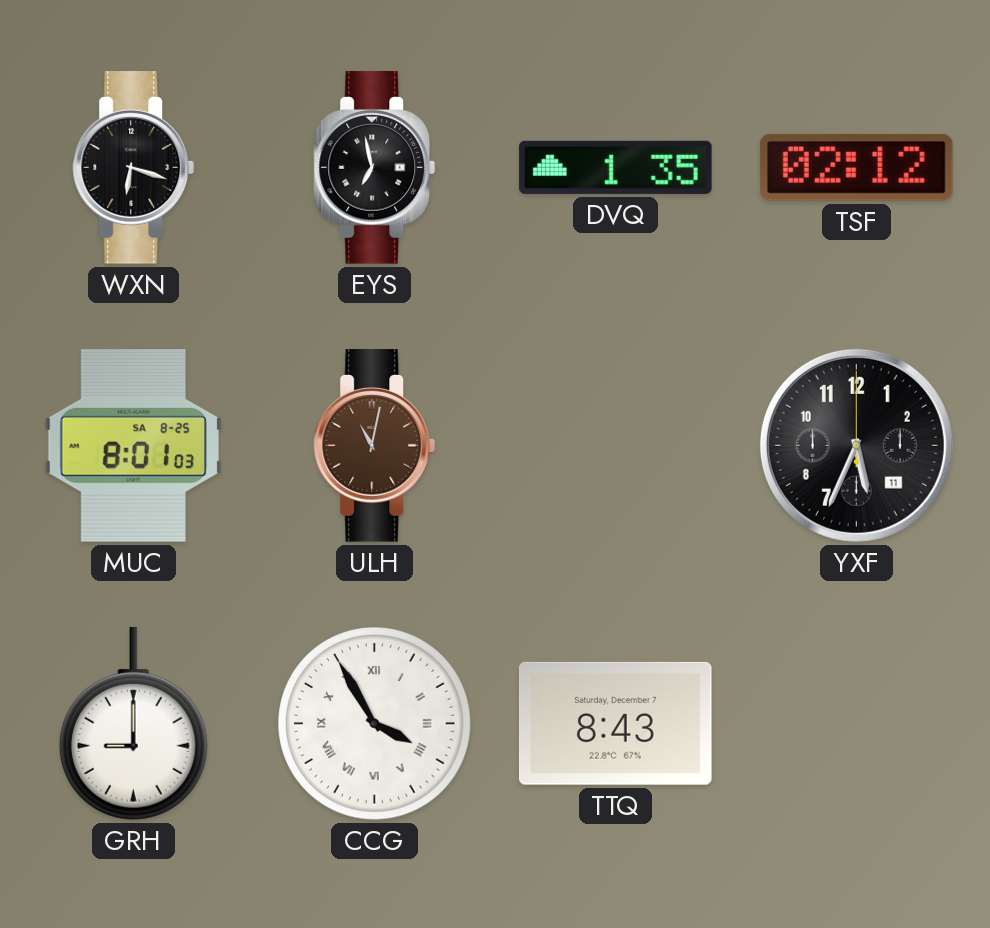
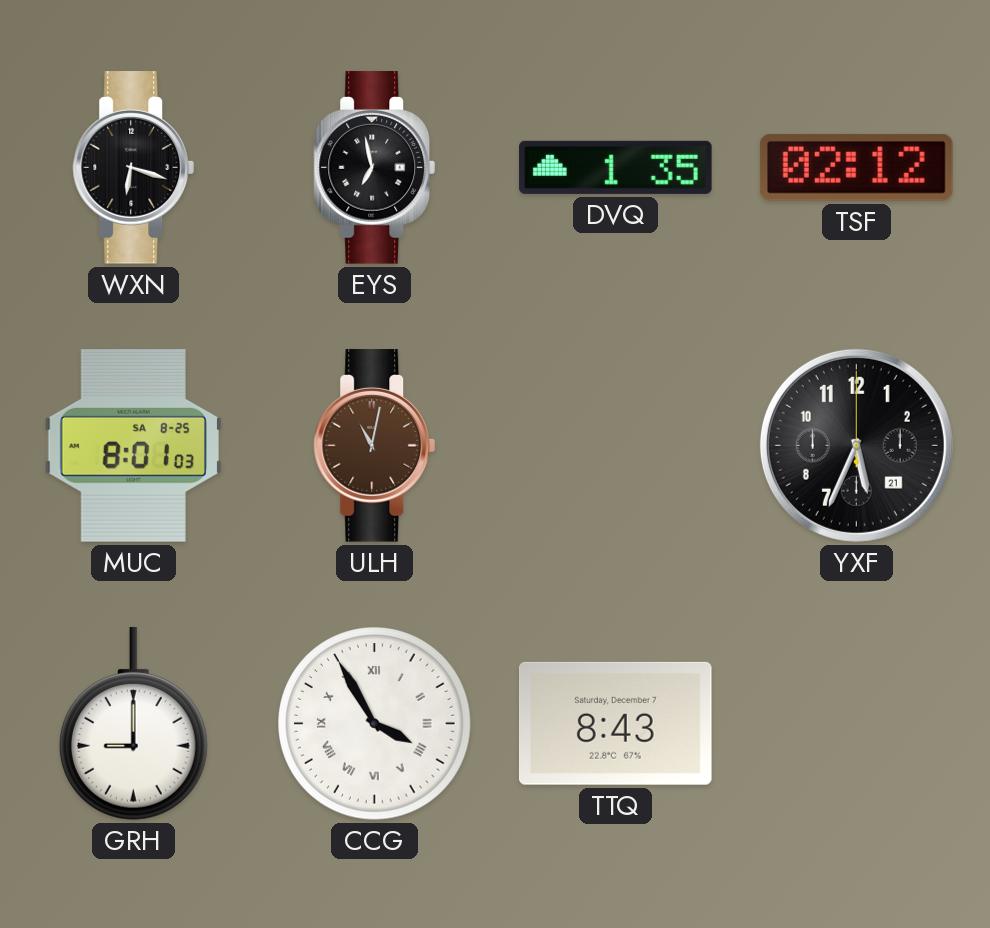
YXF date: 11 -> 21 (856, 445)
